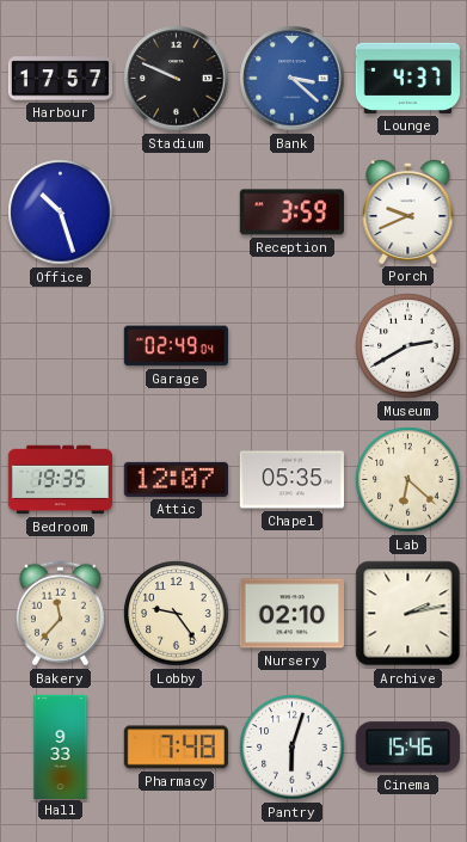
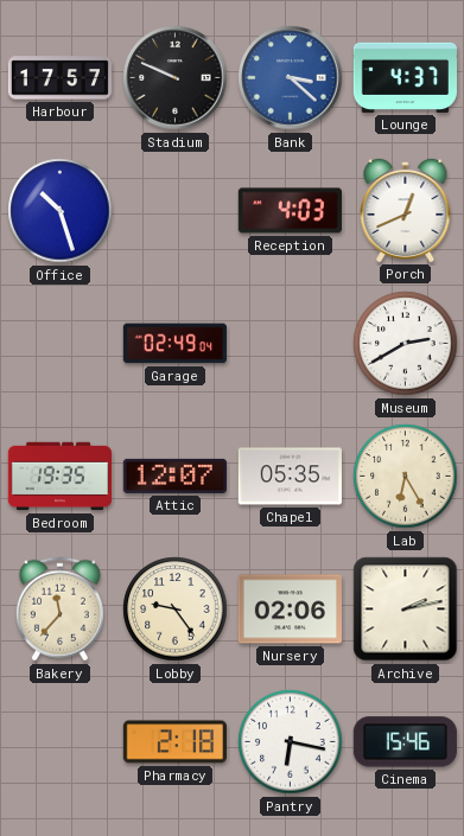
Reception: 3:59 -> 4:03 (290, 211)
Porch: 9:41 -> 12:41 (406, 210)
Lab: 6:22 -> 6:25 (406, 477)
Nursery: 02:10 -> 02:06 (290, 610)
Hall: 9:33 -> none (61, 746)
Pharmacy: 7:48 -> 2:18 (174, 742)
Pantry: 6:03 -> 6:17 (291, 742)
